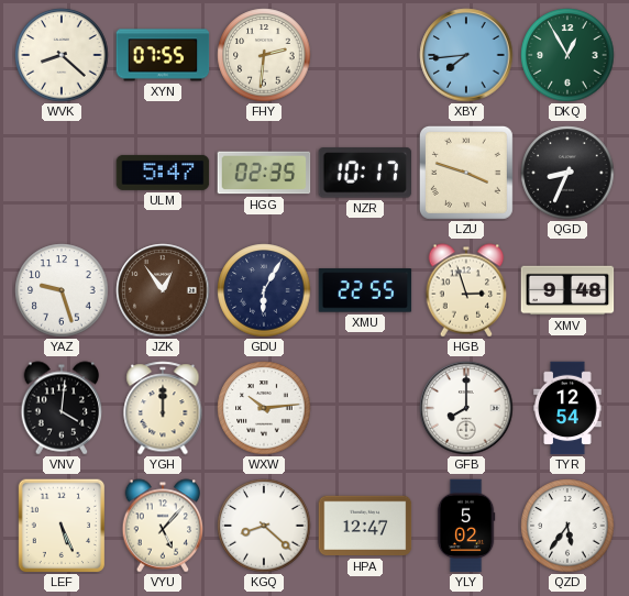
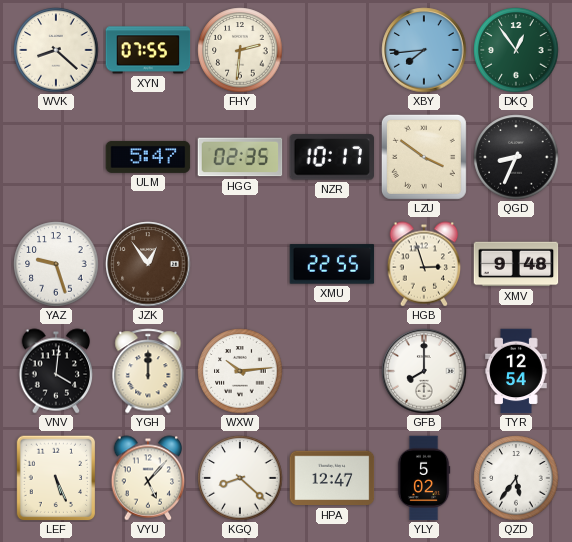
DKQ: 12:55 -> 12:54 (516, 50)
LZU: 3:48 -> 3:51 (424, 157)
GDU: 6:05 -> none (264, 290)
